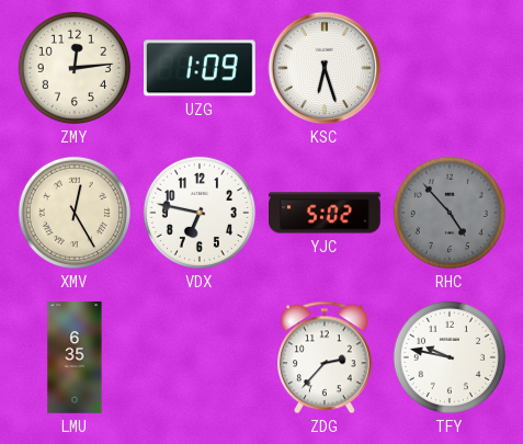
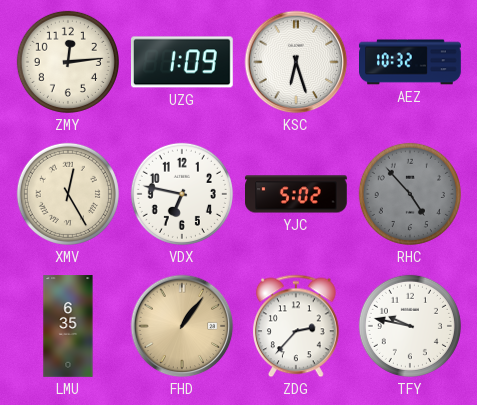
AEZ: none -> 10:32 (410, 62)
FHD: none -> 1:06 (182, 326)
